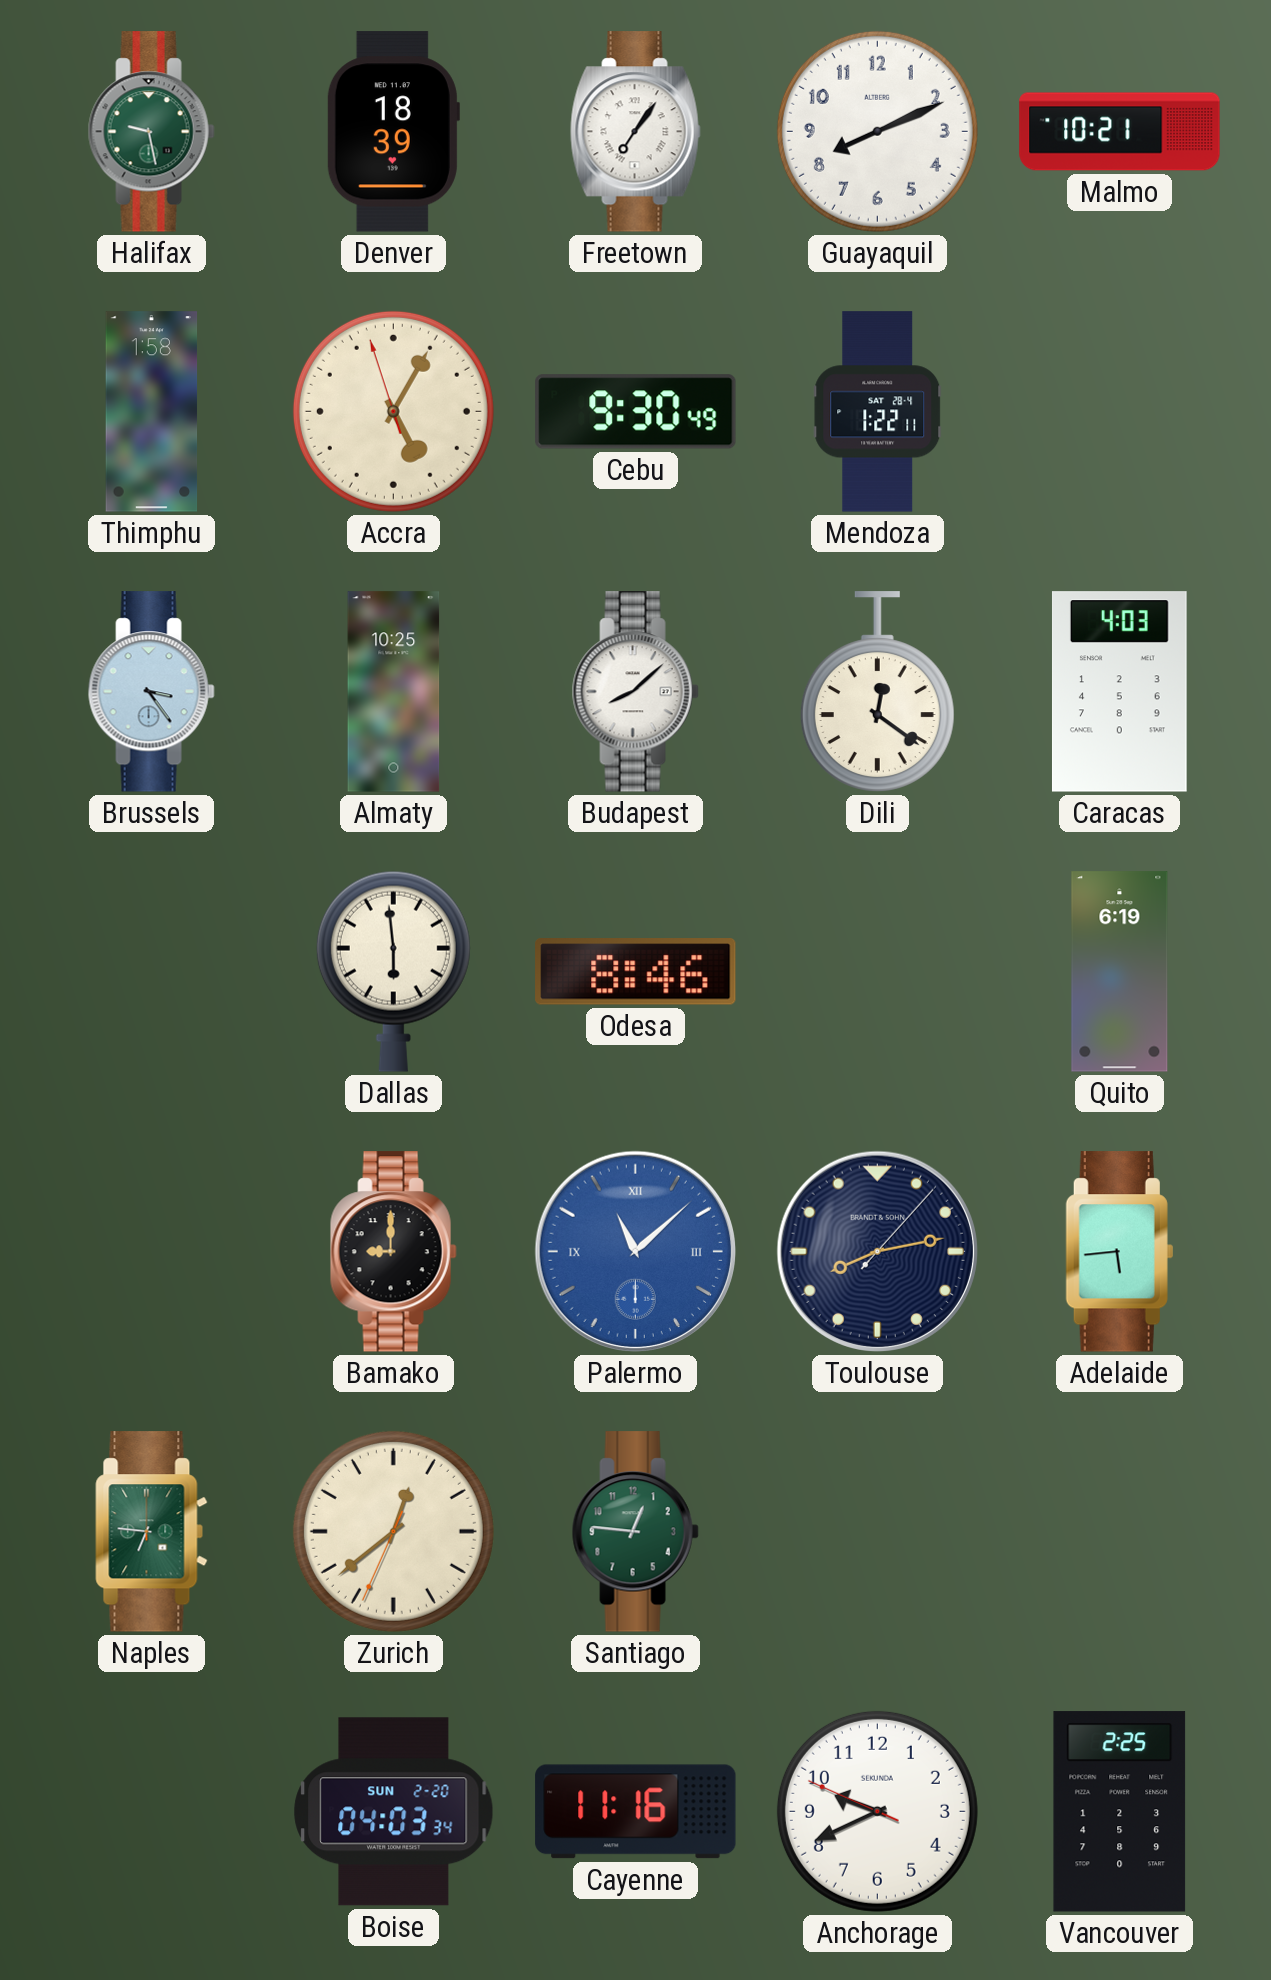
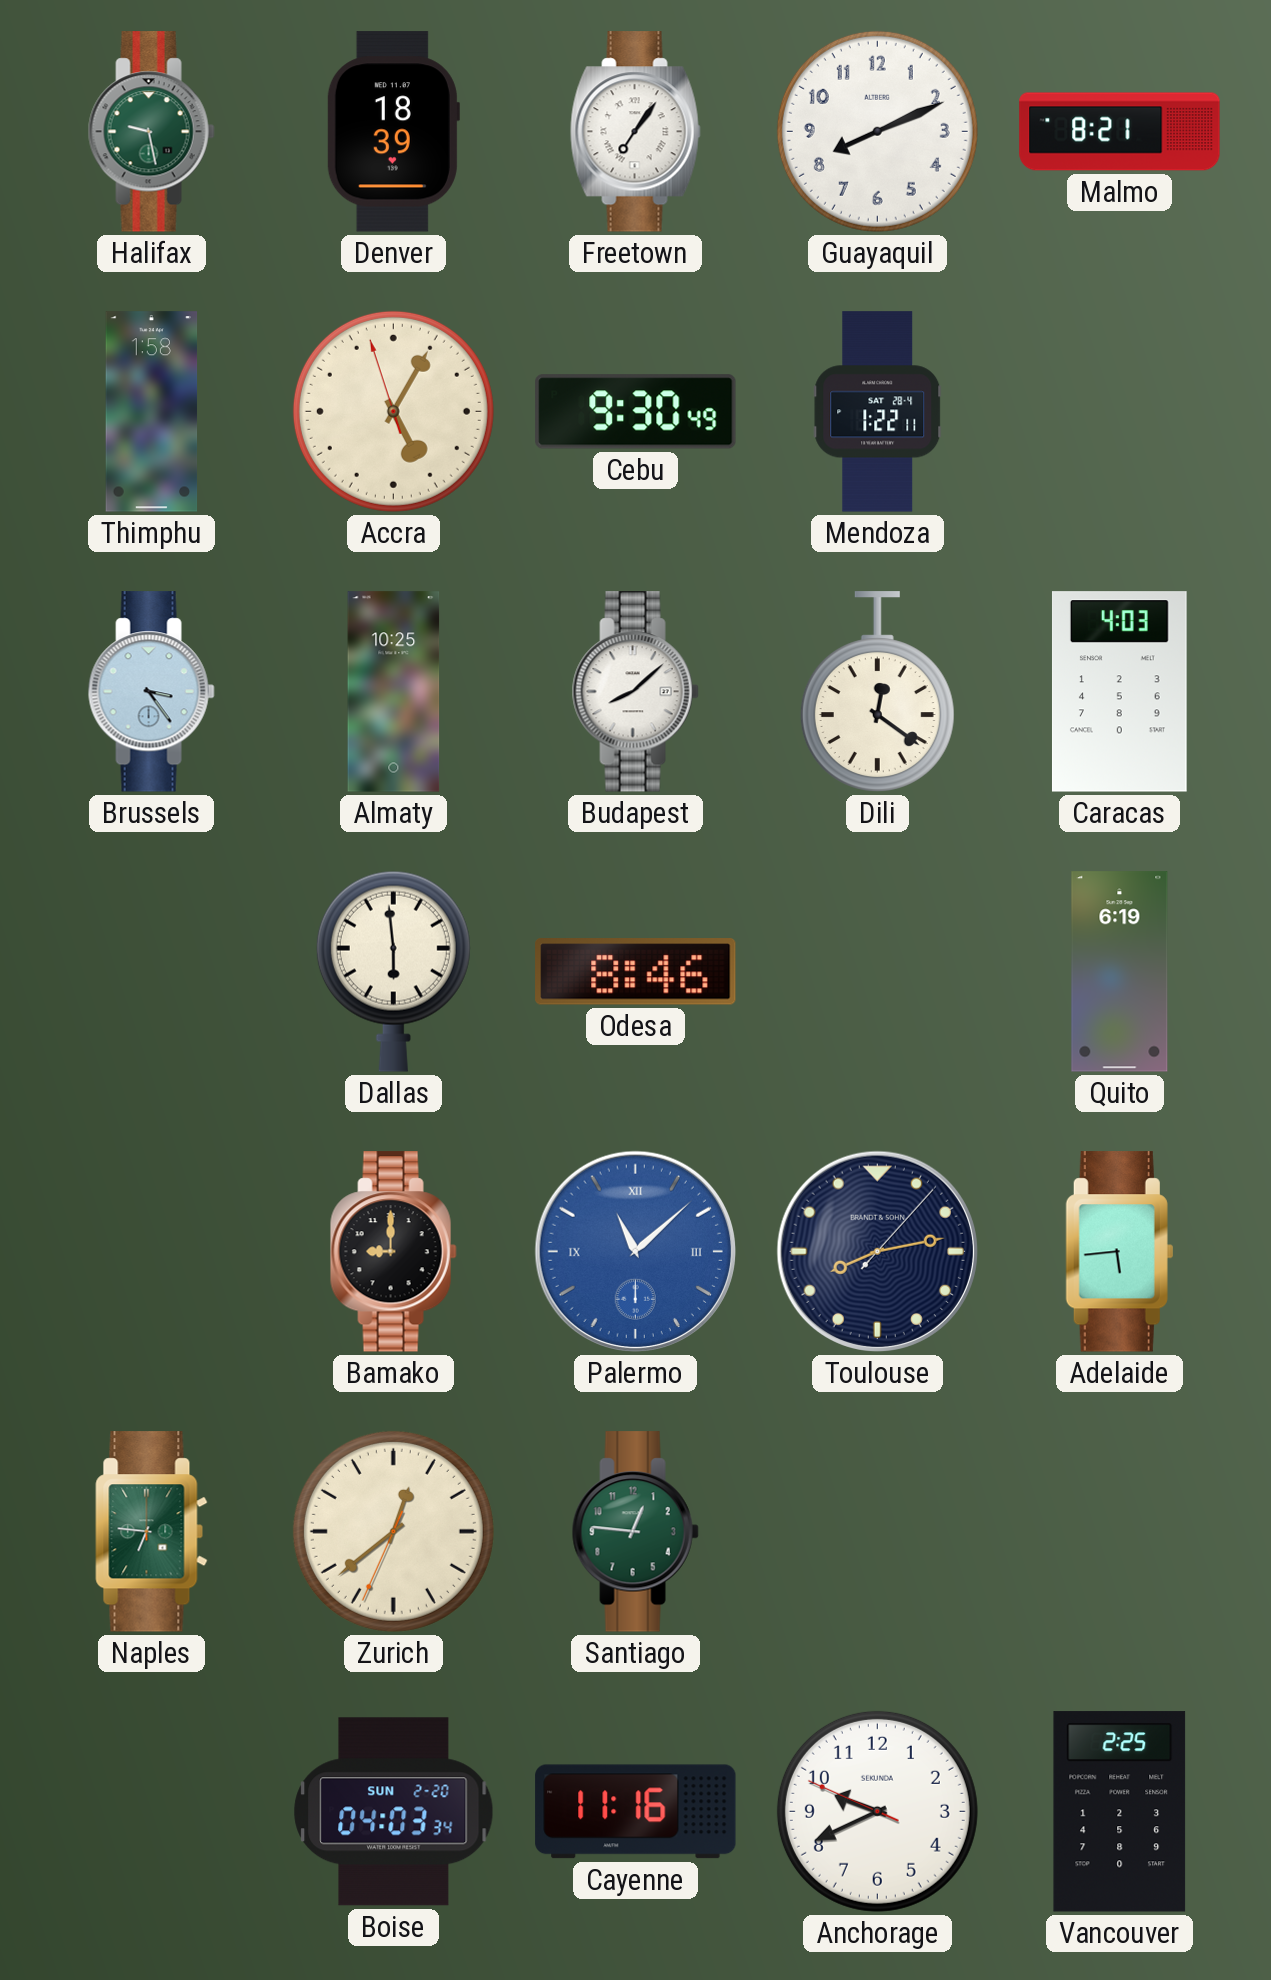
Malmo: 10:21 -> 8:21 (1120, 132)
